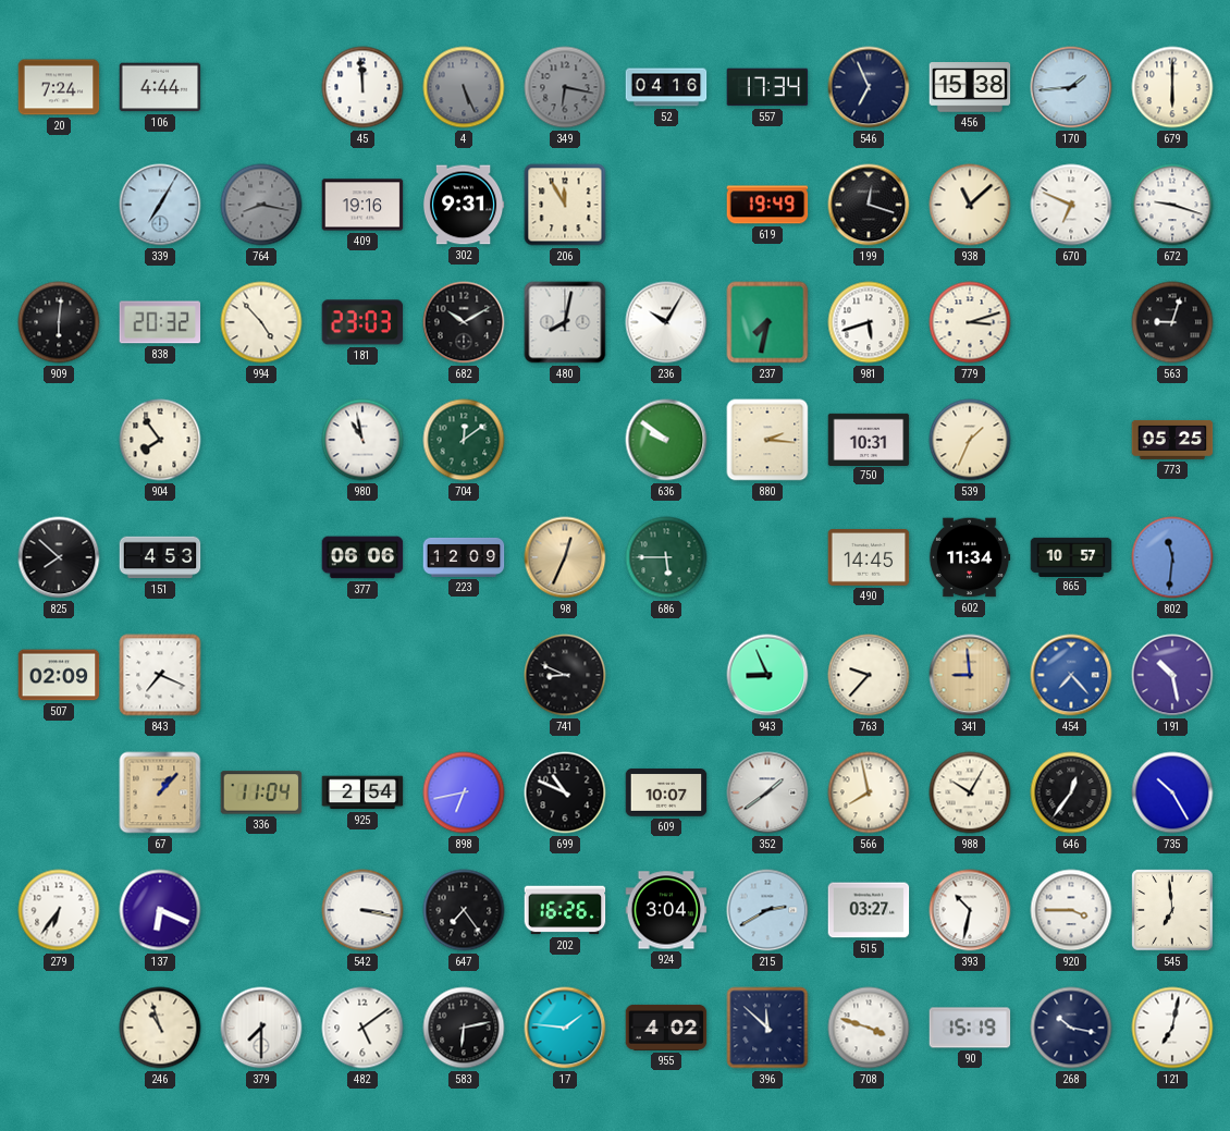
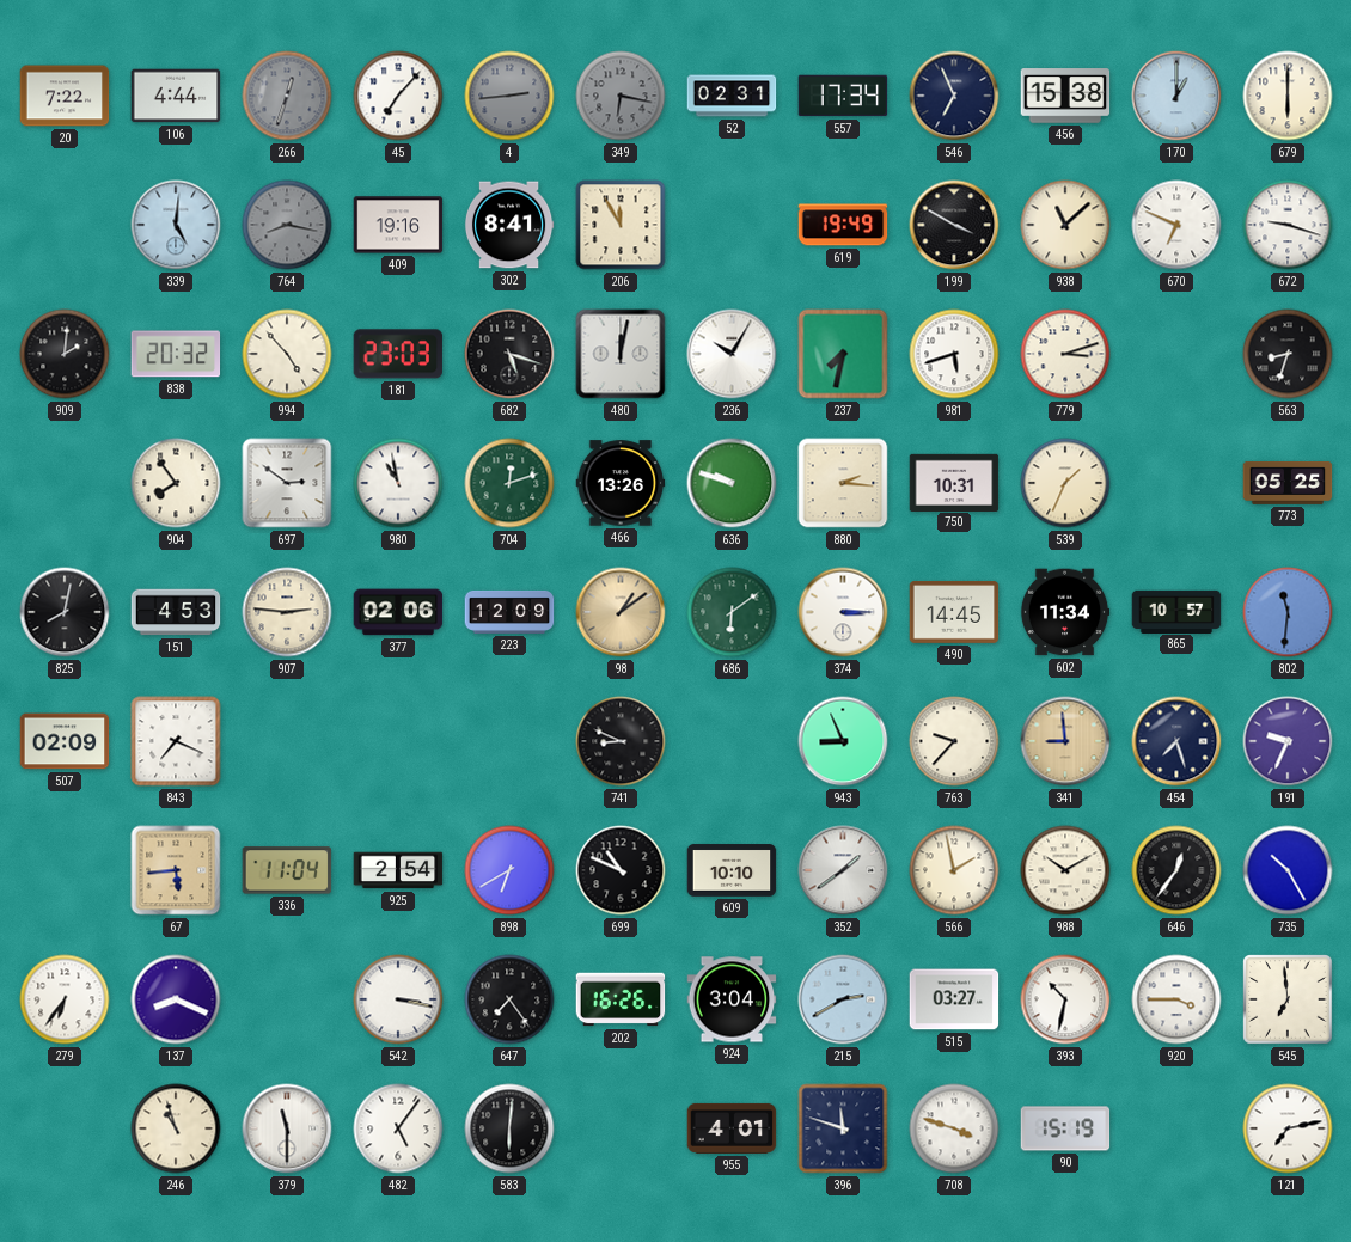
20: 7:24 -> 7:22 (65, 96)
266: none -> 12:33 (287, 96)
45: 11:59 -> 7:07 (398, 96)
4: 5:26 -> 2:44 (509, 96)
52: 04:16 -> 02:31 (732, 96)
170: 1:44 -> 1:00 (1176, 96)
339: 7:05 -> 5:01 (176, 225)
302: 9:31 -> 8:41 (509, 225)
199: 12:18 -> 3:50 (954, 225)
909: 6:01 -> 2:01 (65, 354)
682: 10:10 -> 5:18 (509, 354)
480: 8:02 -> 12:02 (621, 354)
563: 9:03 -> 8:33 (1288, 354)
697: none -> 2:51 (287, 483)
704: 12:09 -> 12:12 (509, 483)
466: none -> 13:26 (621, 483)
636: 9:51 -> 9:48 (732, 483)
825: 7:52 -> 8:02 (65, 612)
907: none -> 2:46 (287, 612)
377: 06:06 -> 02:06 (398, 612)
98: 12:34 -> 1:09 (621, 612)
686: 5:45 -> 6:09 (732, 612)
374: none -> 3:15 (843, 612)
454: 7:23 -> 7:27 (1176, 741)
454 dial: blue -> navy (1176, 741)
191: 10:28 -> 9:34 (1288, 741)
67: 1:07 -> 5:44 (176, 870)
898: 6:43 -> 6:40 (509, 870)
609: 10:07 -> 10:10 (732, 870)
566: 7:58 -> 1:58 (954, 870)
988: 10:05 -> 10:10 (1065, 870)
137: 6:19 -> 8:19 (176, 999)
379: 7:30 -> 11:30 (287, 1128)
482: 5:09 -> 5:06 (398, 1128)
583: 6:13 -> 6:01 (509, 1128)
17: 1:46 -> none (565, 1028)
955: 4:02 -> 4:01 (732, 1128)
396: 11:52 -> 11:48 (843, 1128)
268: 10:17 -> none (1071, 1028)
121: 7:02 -> 7:13 (1288, 1128)
